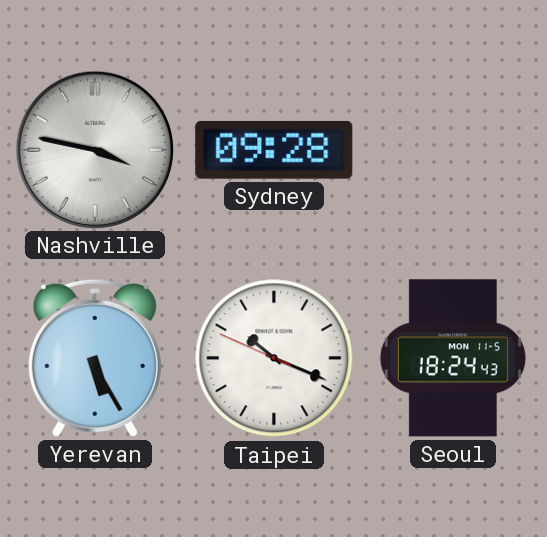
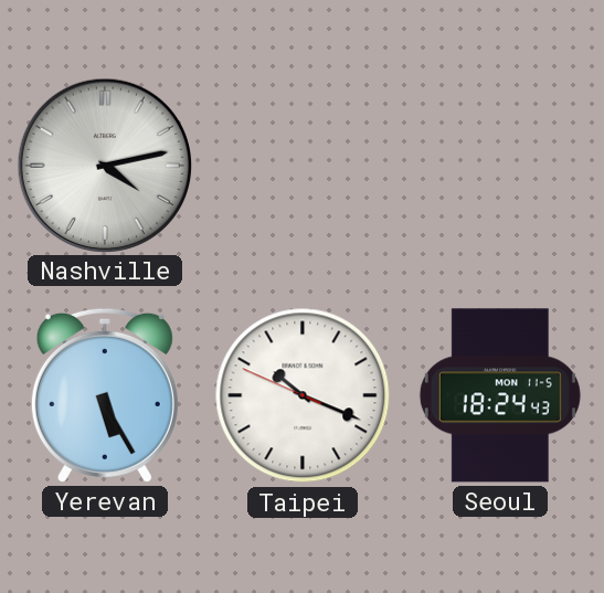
Nashville: 3:47 -> 4:13 (104, 165)
Sydney: 09:28 -> none (274, 150)
